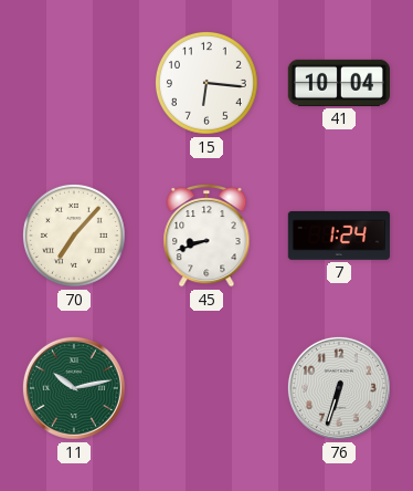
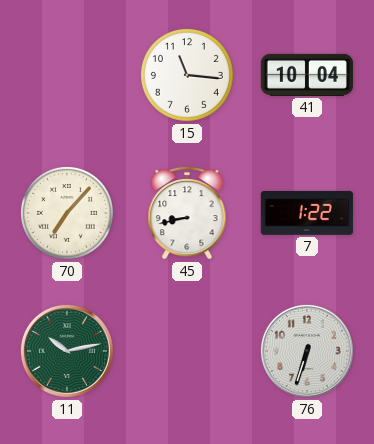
15: 6:16 -> 11:16 (187, 75)
45: 8:42 -> 8:43 (187, 213)
7: 1:24 -> 1:22 (307, 213)
